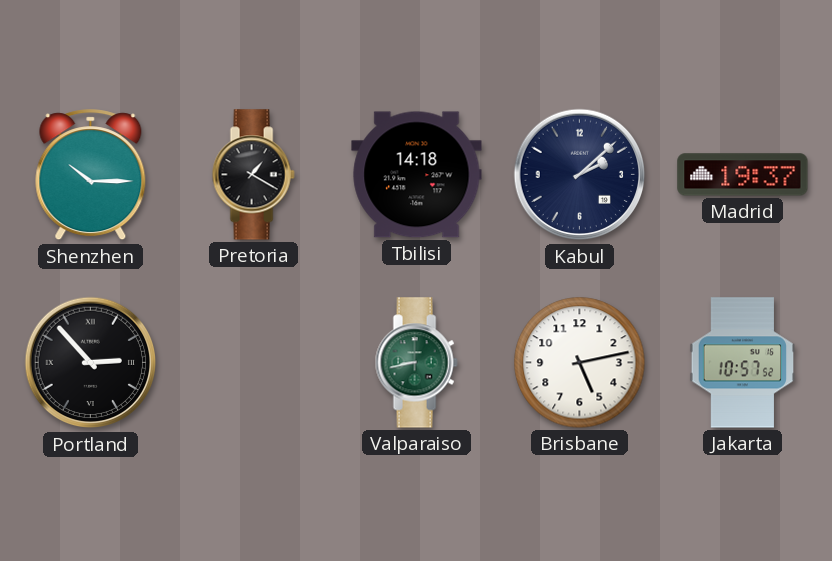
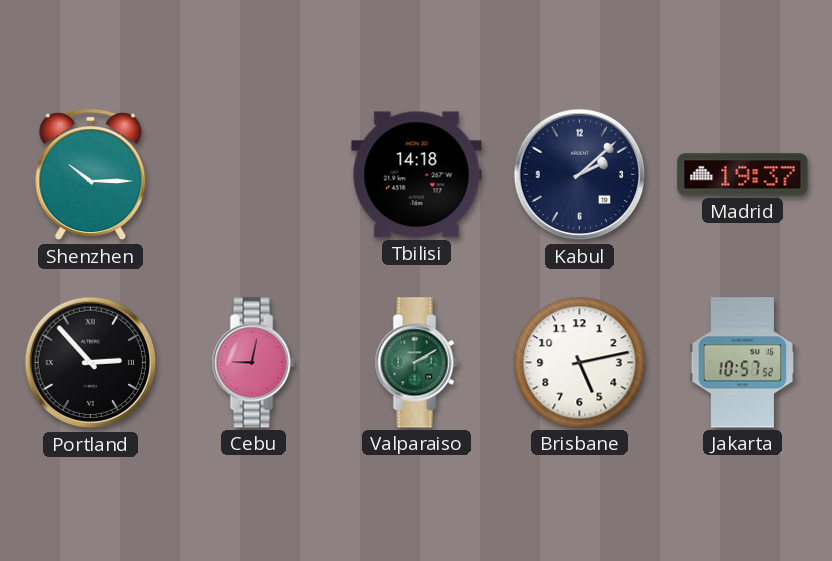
Pretoria: 1:20 -> none (253, 175)
Cebu: none -> 9:02 (253, 363)
Valparaiso: 8:43 -> 2:10 (416, 363)
